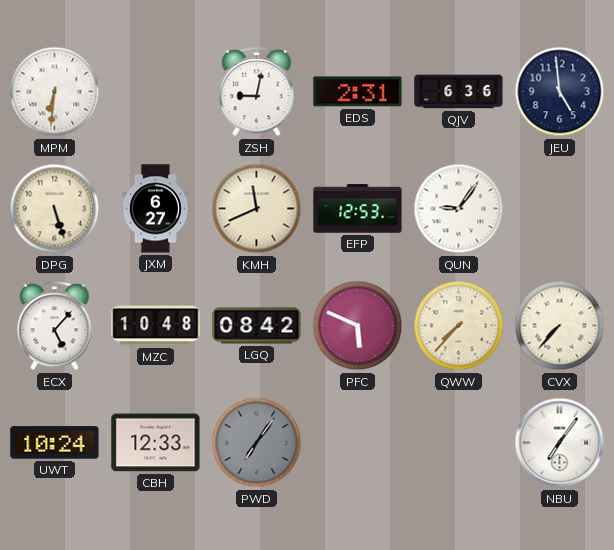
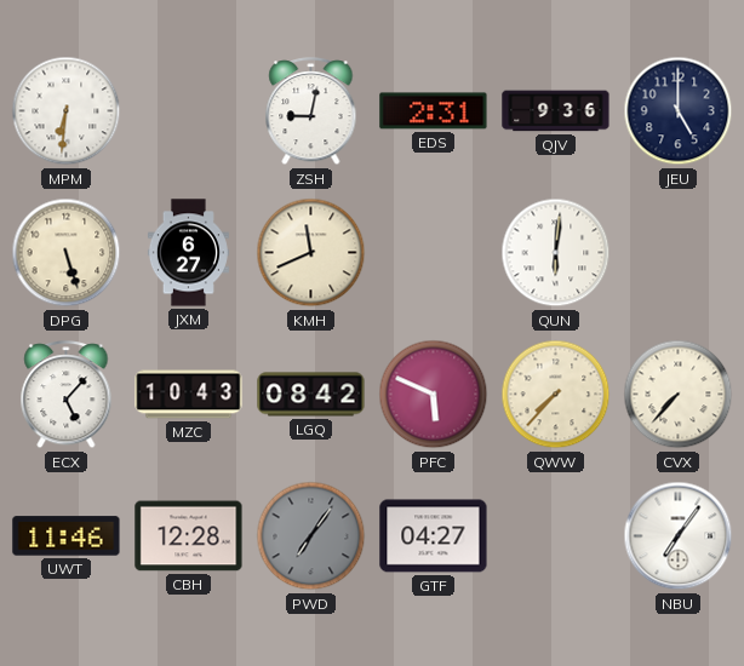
QJV: 6:36 -> 9:36 (556, 111)
JEU: 4:59 -> 5:00 (679, 111)
EFP: 12:53 -> none (358, 209)
QUN: 9:06 -> 6:01 (556, 253)
MZC: 10:48 -> 10:43 (189, 395)
UWT: 10:24 -> 11:46 (67, 536)
CBH: 12:33 -> 12:28 (189, 536)
GTF: none -> 04:27 (434, 536)
